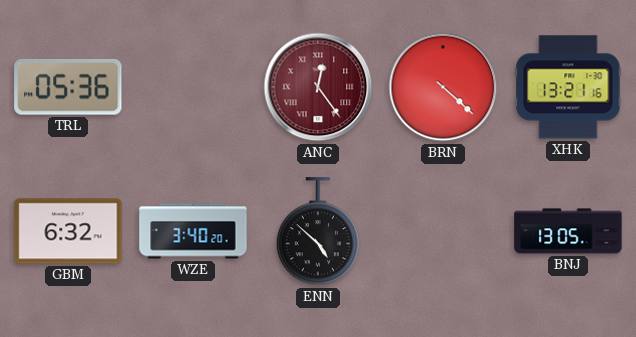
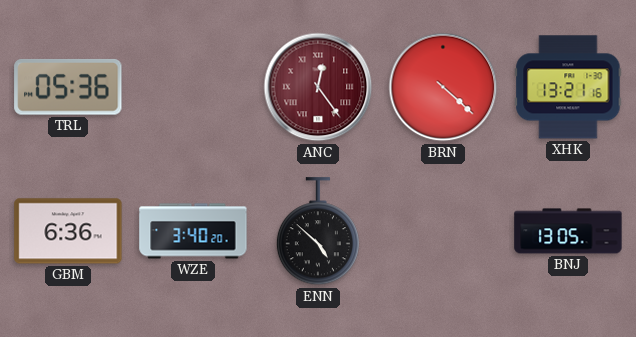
GBM: 6:32 -> 6:36 (68, 231)
